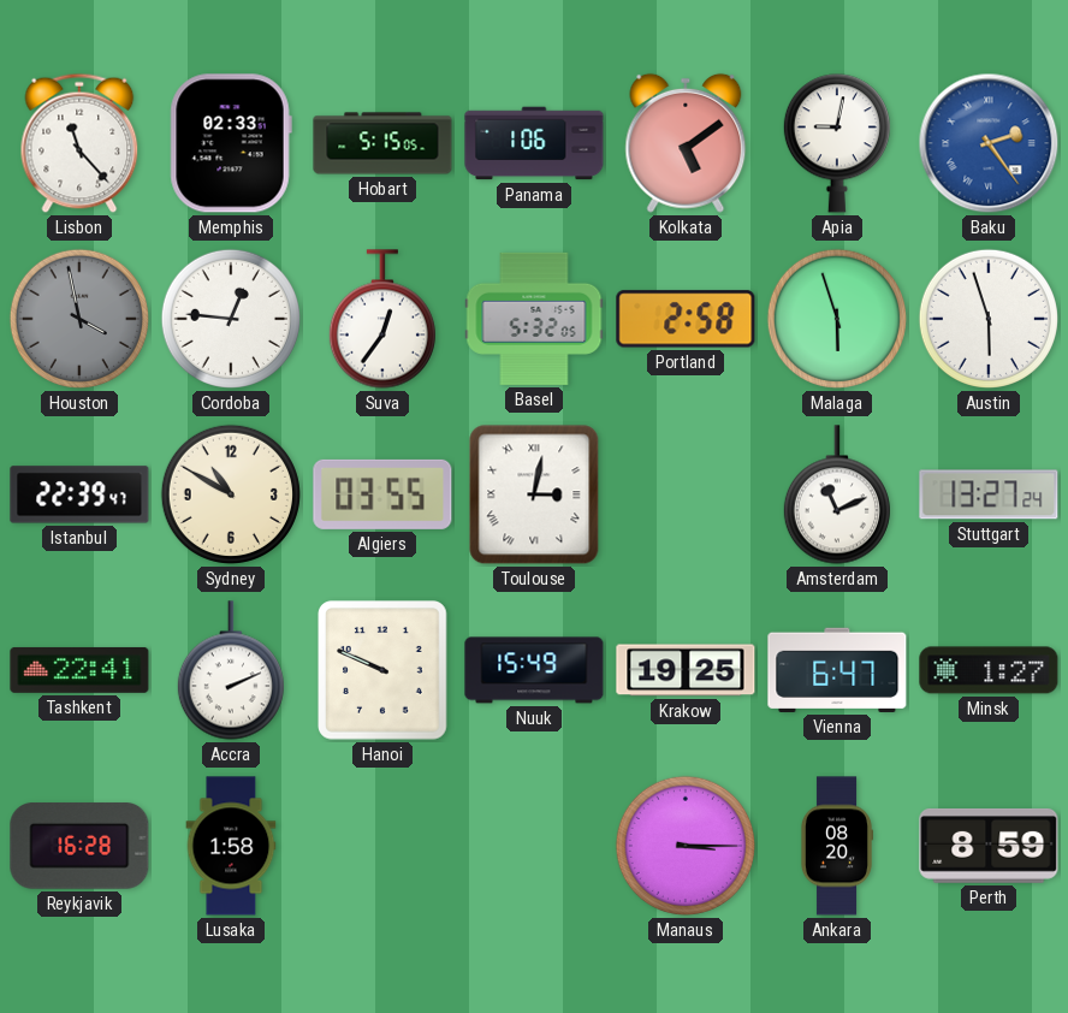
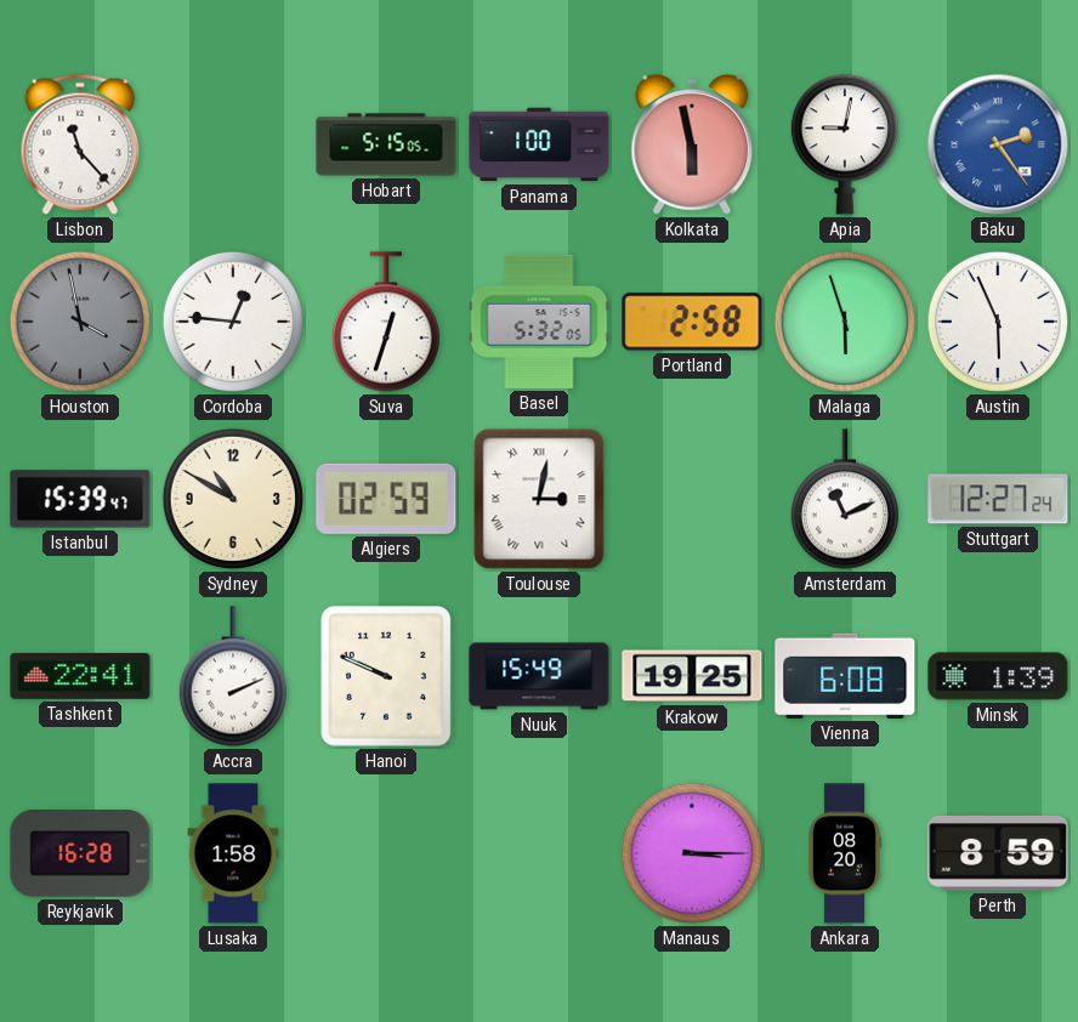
Memphis: 02:33 -> none (231, 143)
Panama: 1:06 -> 1:00 (539, 144)
Kolkata: 5:09 -> 5:58 (692, 144)
Suva: 12:36 -> 12:33 (386, 322)
Austin: 5:57 -> 5:56 (998, 322)
Istanbul: 22:39 -> 15:39 (80, 499)
Algiers: 03:55 -> 02:59 (386, 499)
Stuttgart: 13:27 -> 12:27 (998, 499)
Vienna: 6:47 -> 6:08 (845, 676)
Minsk: 1:27 -> 1:39 (998, 676)
